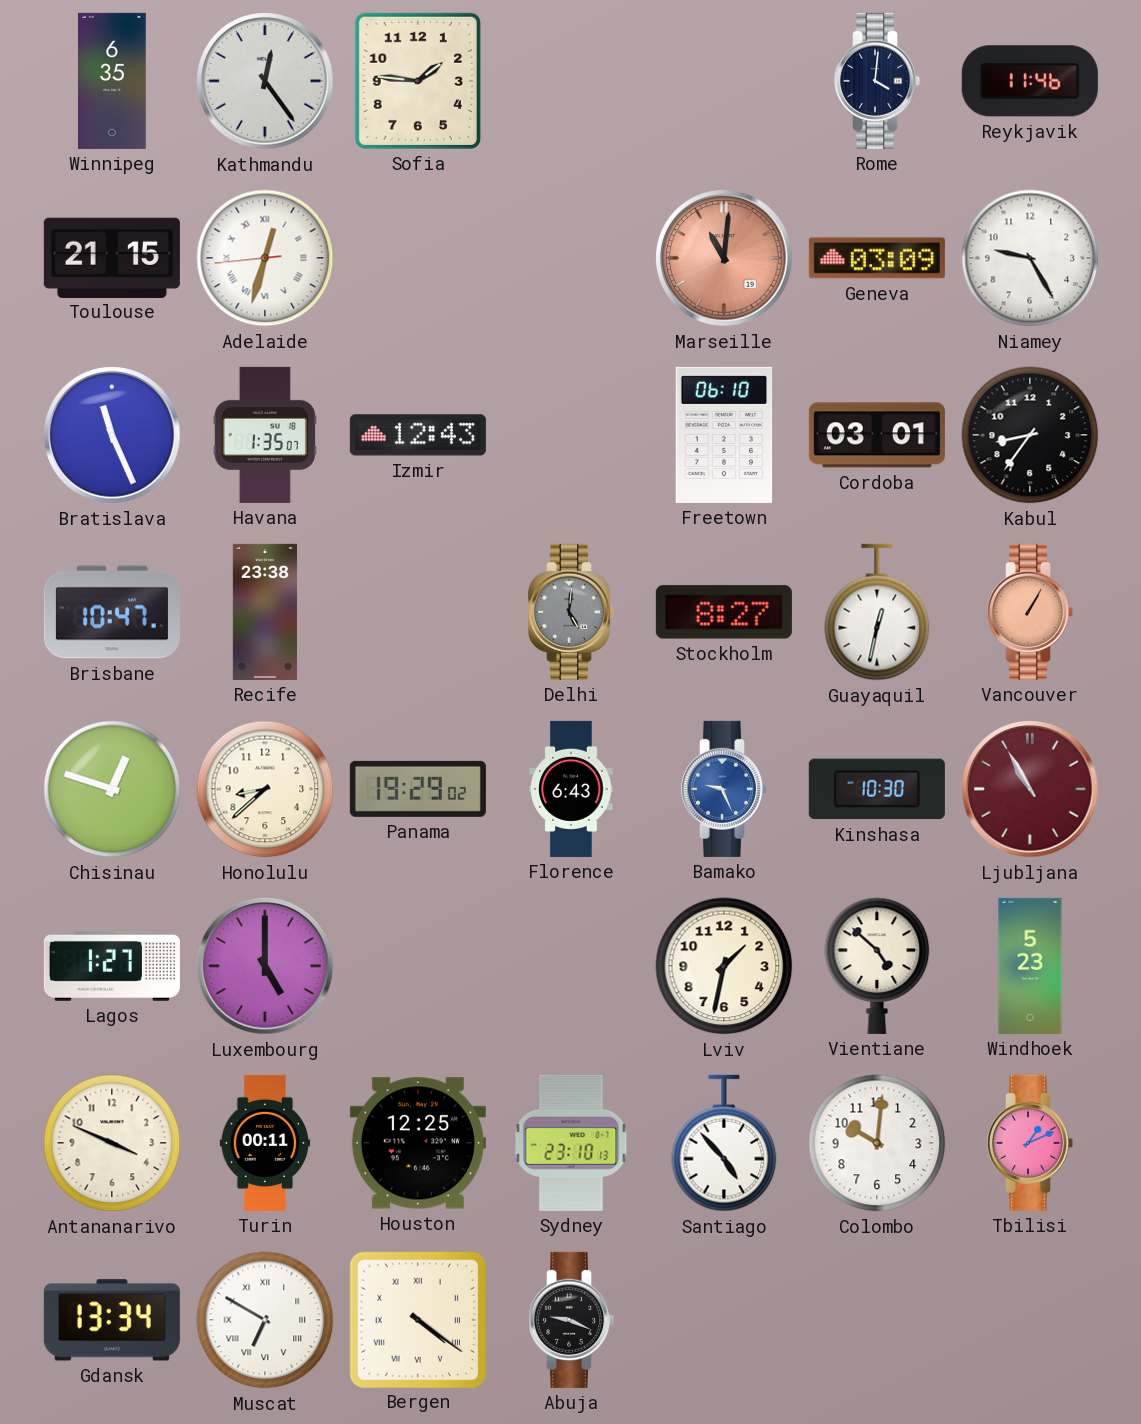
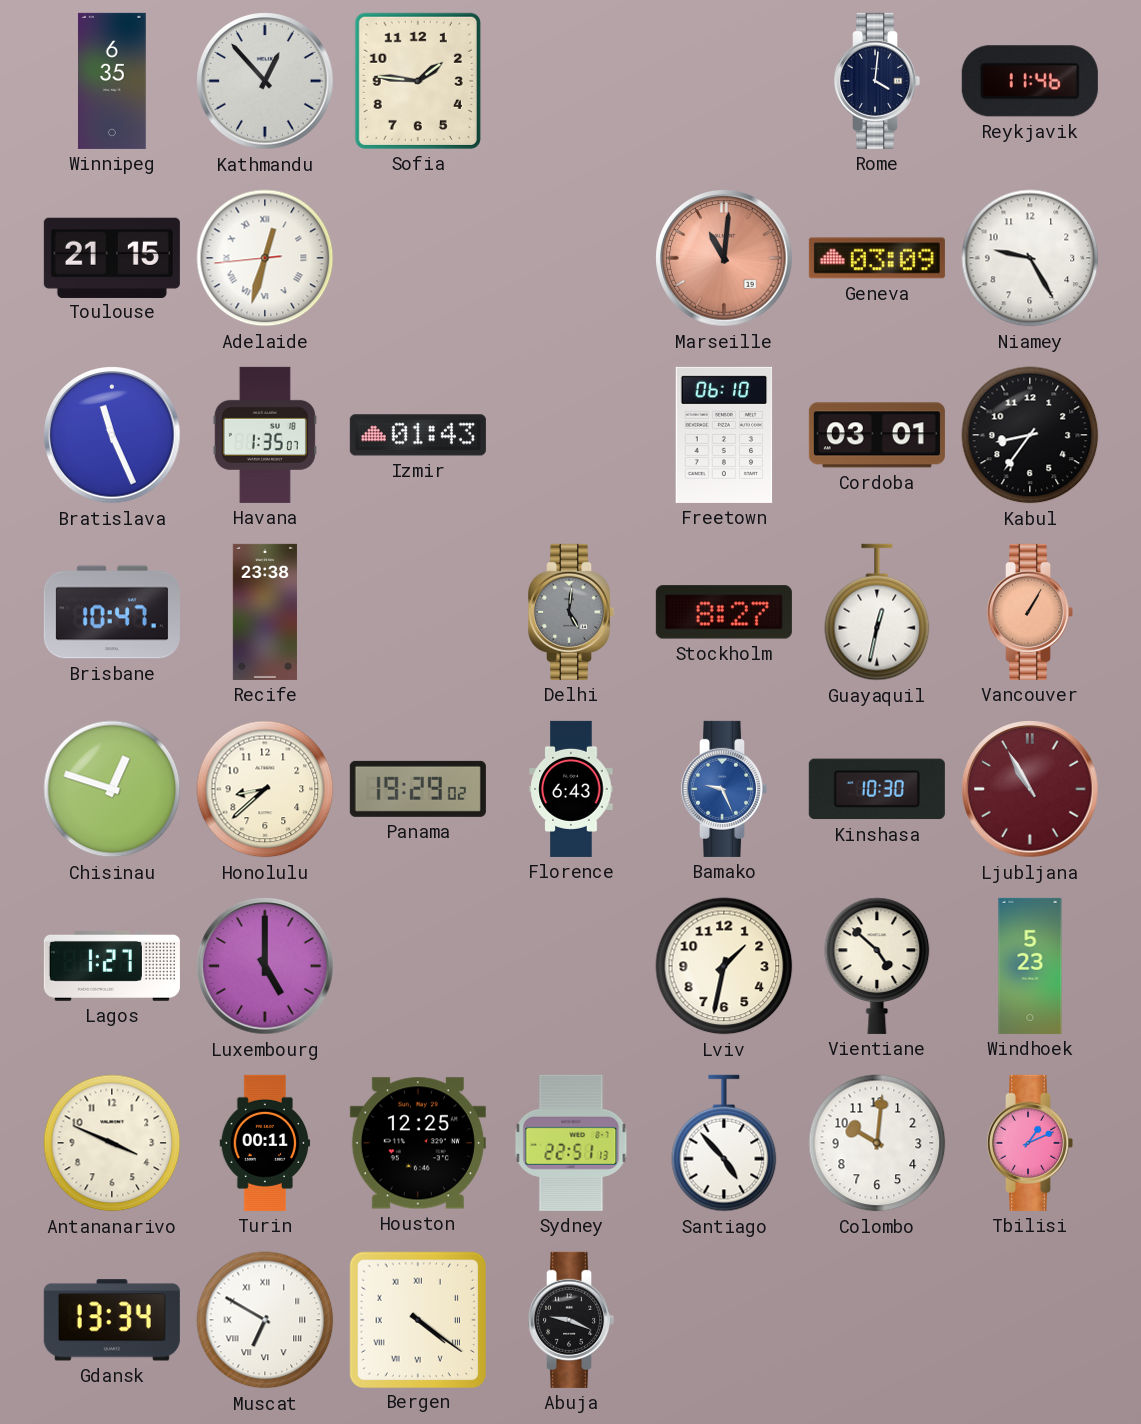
Kathmandu: 12:24 -> 12:53 (265, 81)
Izmir: 12:43 -> 01:43 (418, 435)
Sydney: 23:10 -> 22:51 (571, 1143)
